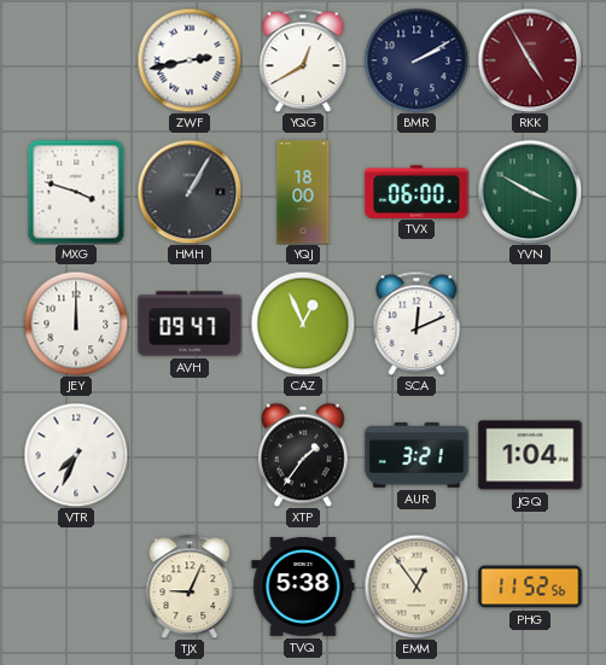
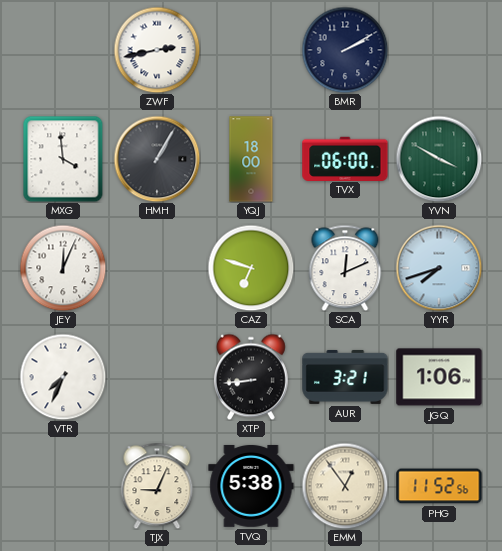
YQG: 12:40 -> none (303, 60)
RKK: 4:55 -> none (530, 60)
MXG: 3:48 -> 3:59 (63, 159)
JEY: 12:00 -> 12:04 (63, 268)
AVH: 09:47 -> none (190, 323)
CAZ: 12:56 -> 6:48 (251, 268)
YYR: none -> 7:42 (439, 268)
XTP: 1:36 -> 8:44 (251, 377)
JGQ: 1:04 -> 1:06 (439, 377)
